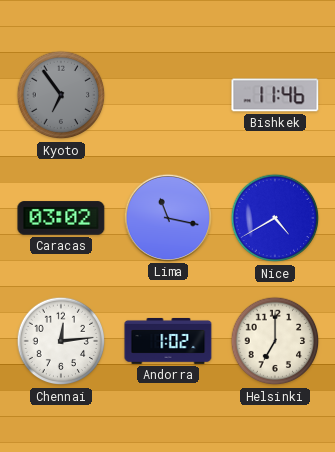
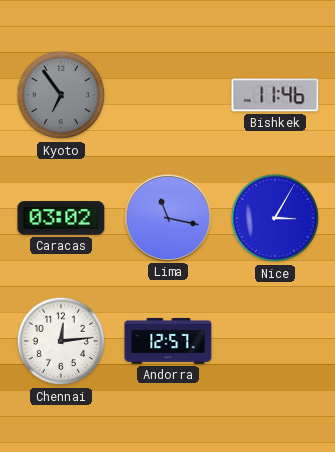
Nice: 4:40 -> 3:05 (275, 218)
Andorra: 1:02 -> 12:57 (168, 341)
Helsinki: 7:00 -> none (275, 341)
